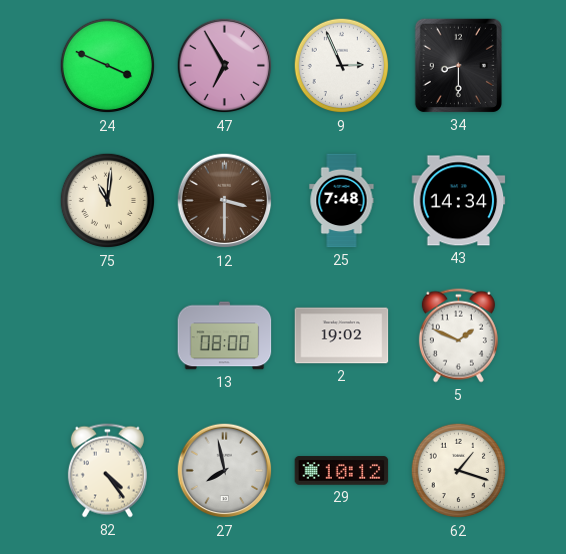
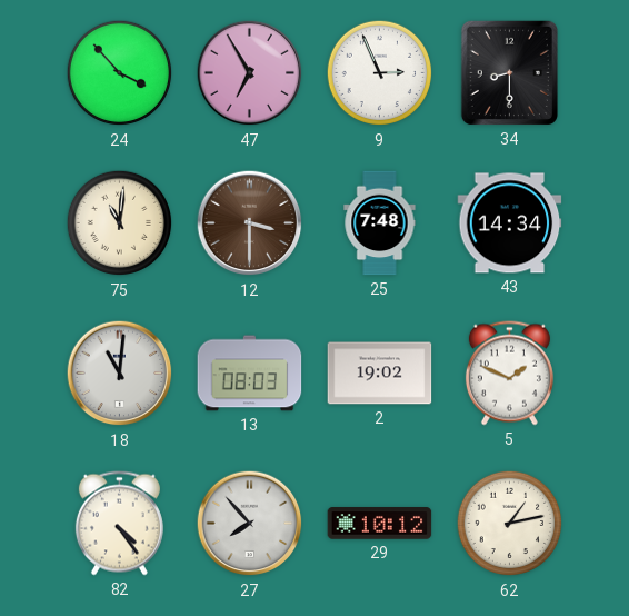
24: 3:49 -> 3:53 (120, 73)
18: none -> 11:01 (120, 374)
13: 08:00 -> 08:03 (250, 374)
27: 7:58 -> 7:53 (250, 524)
62: 1:18 -> 1:13 (510, 524)
